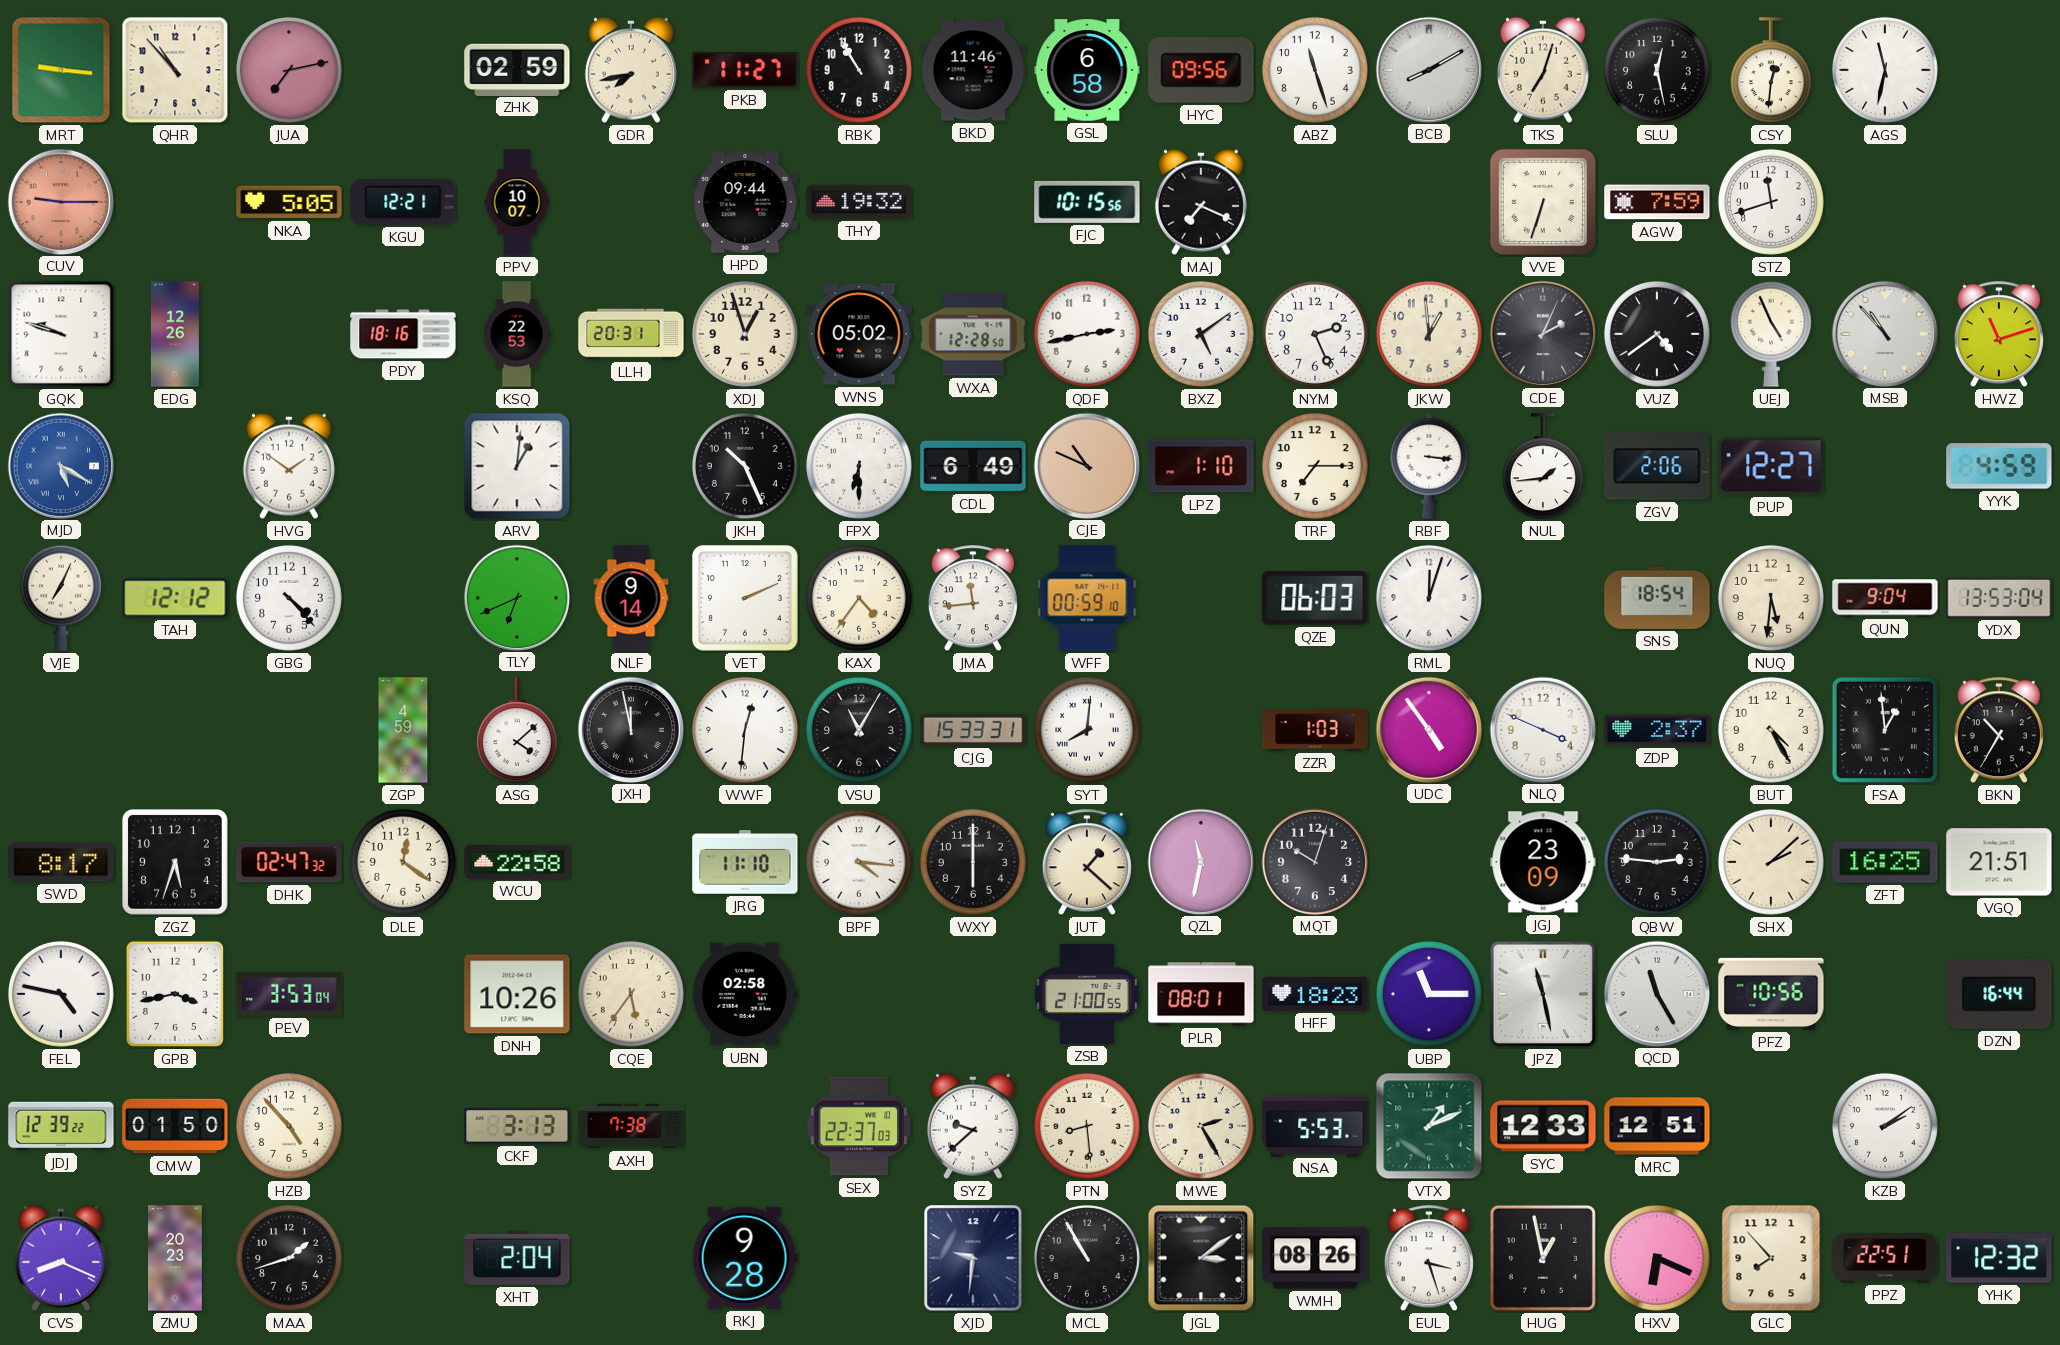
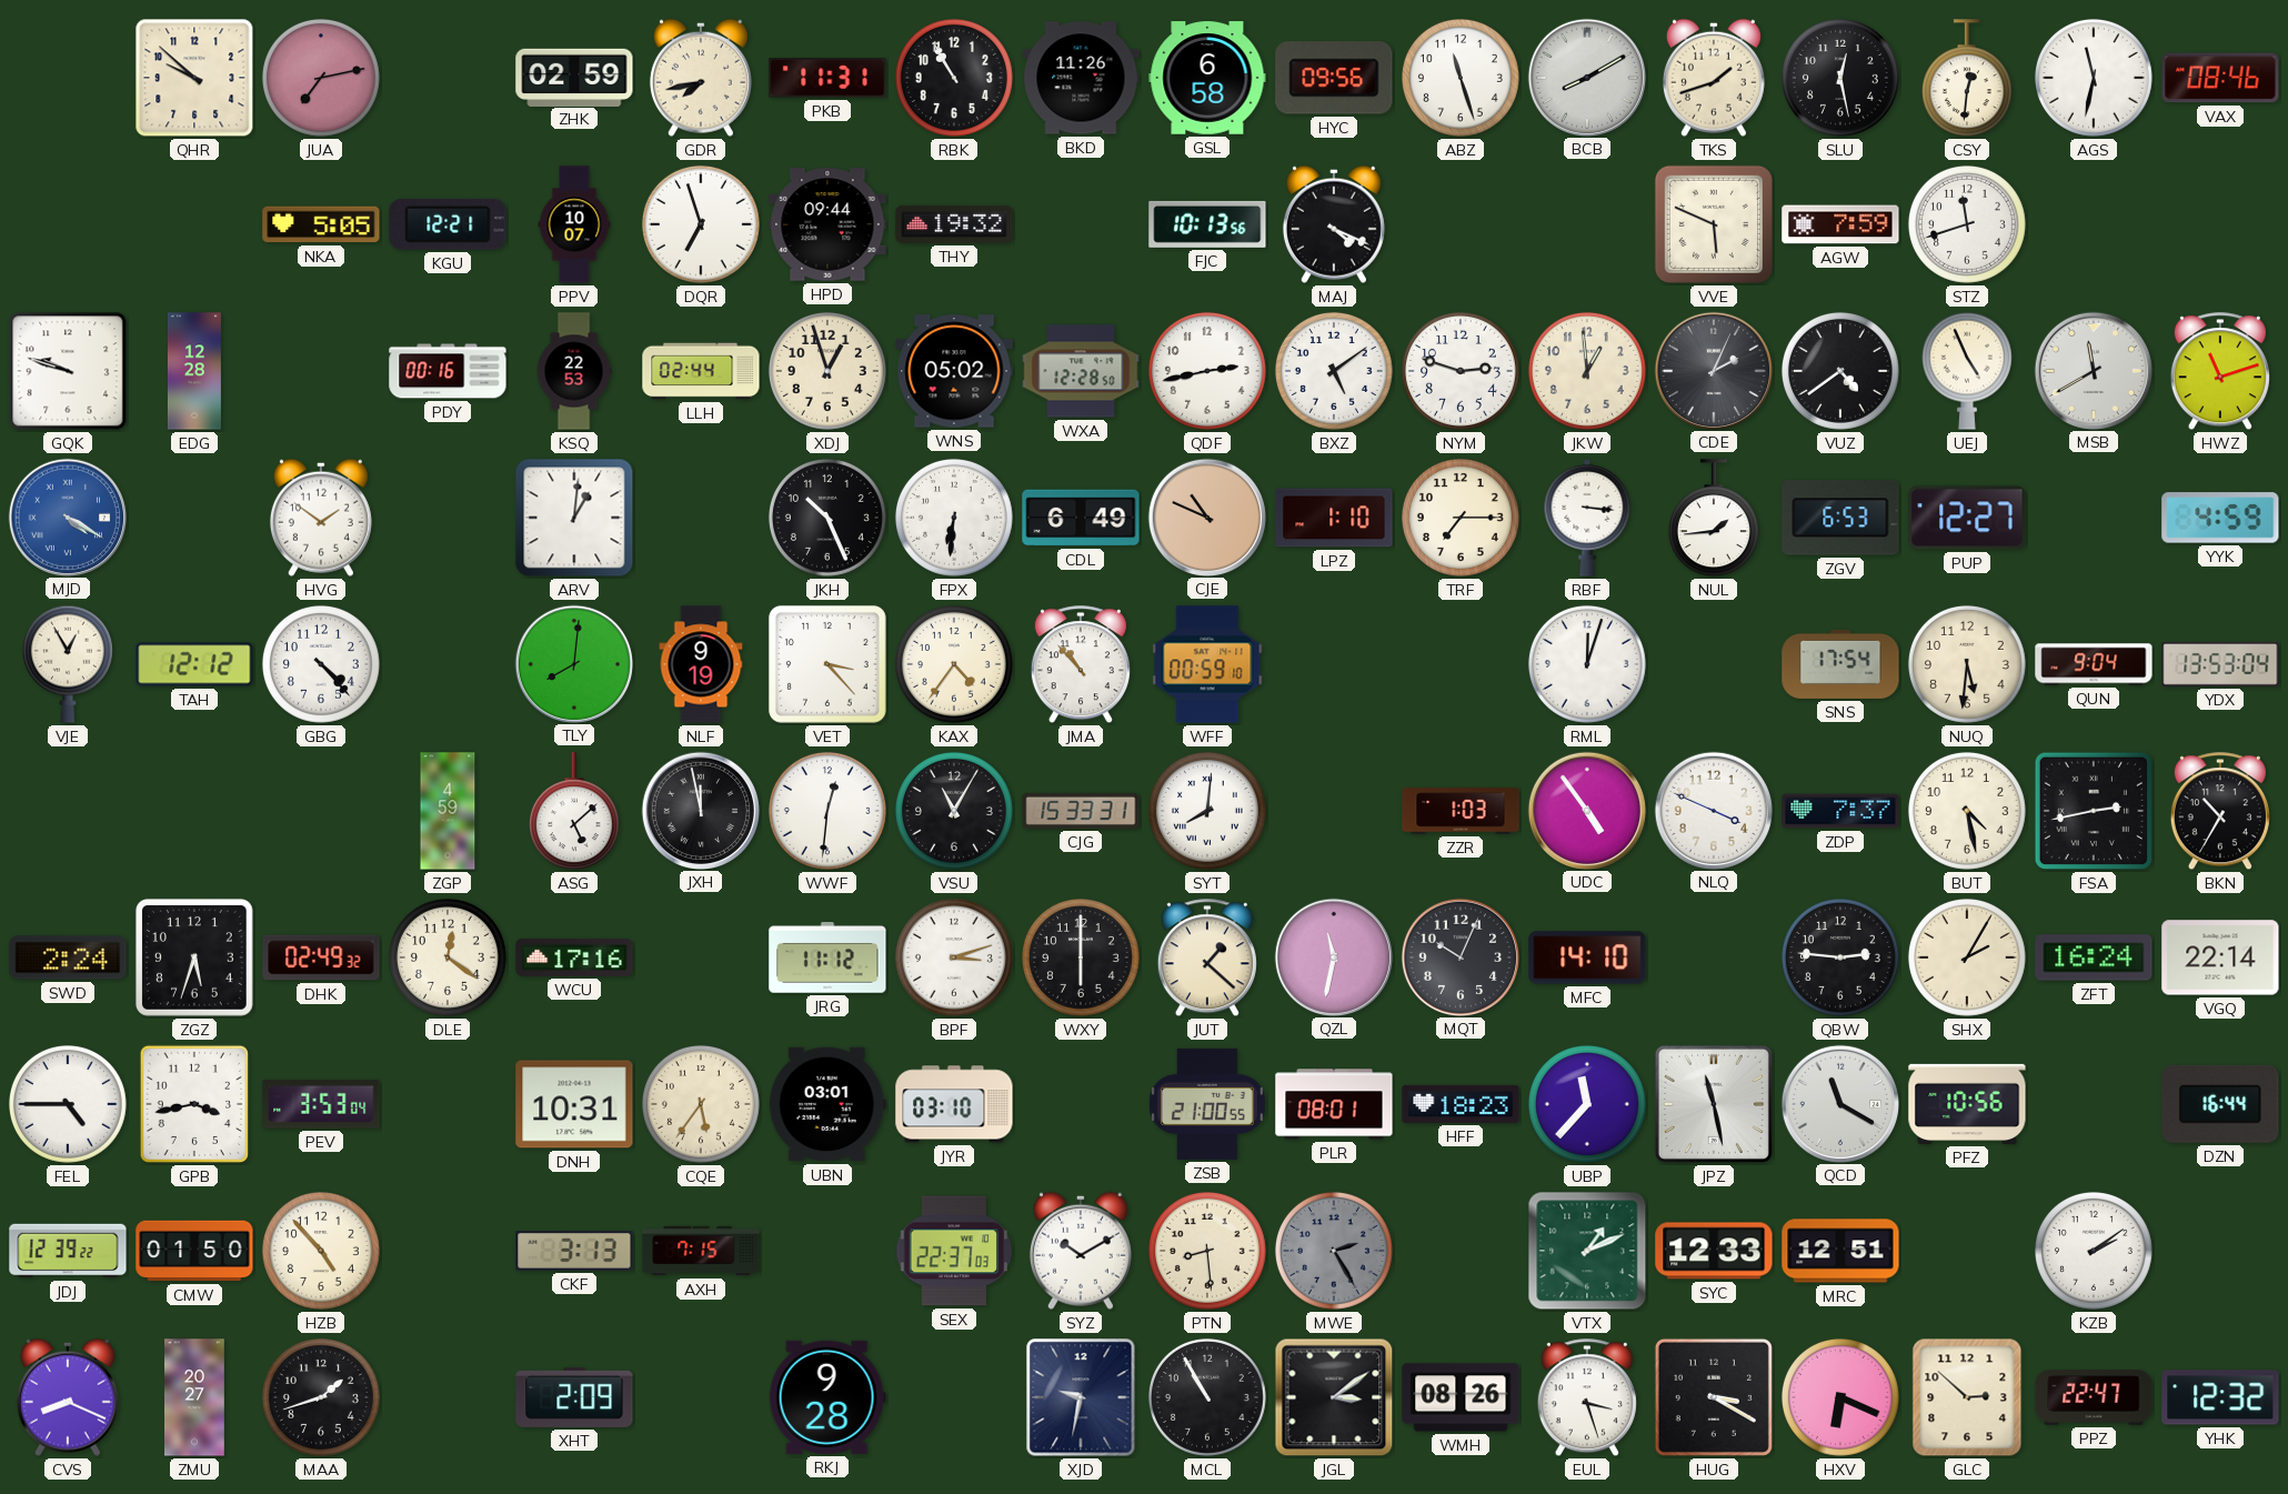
MRT: 9:16 -> none (61, 70)
QHR: 10:53 -> 9:52 (194, 78)
PKB: 11:27 -> 11:31 (827, 78)
BKD: 11:46 -> 11:26 (1081, 78)
TKS: 7:03 -> 1:42 (1714, 78)
VAX: none -> 08:46 (2220, 78)
CUV: 9:15 -> none (60, 201)
DQR: none -> 6:57 (701, 224)
FJC: 10:15 -> 10:13 (1207, 224)
MAJ: 7:19 -> 4:19 (1334, 224)
VVE: 6:33 -> 5:49 (1714, 224)
EDG: 12:26 -> 12:28 (194, 371)
PDY: 18:16 -> 00:16 (448, 371)
LLH: 20:31 -> 02:44 (701, 371)
NYM: 2:26 -> 2:48 (1461, 371)
MSB: 10:53 -> 11:40 (2093, 370)
MJD: 5:20 -> 4:20 (67, 517)
FPX: 6:30 -> 6:31 (954, 518)
ZGV: 2:06 -> 6:53 (1840, 518)
VJE: 7:04 -> 12:55 (68, 664)
TLY: 6:41 -> 8:01 (573, 663)
NLF: 9:14 -> 9:19 (701, 664)
VET: 2:11 -> 3:23 (827, 664)
JMA: 11:44 -> 10:53 (1081, 665)
QZE: 06:03 -> none (1315, 598)
SNS: 18:54 -> 17:54 (1840, 664)
ASG: 4:08 -> 5:08 (574, 812)
ZDP: 2:37 -> 7:37 (1840, 811)
BUT: 4:25 -> 4:28 (1967, 811)
FSA: 12:59 -> 2:43 (2094, 811)
SWD: 8:17 -> 2:24 (68, 957)
DHK: 02:47 -> 02:49 (321, 957)
WCU: 22:58 -> 17:16 (574, 957)
JRG: 11:10 -> 11:12 (827, 957)
BPF: 4:16 -> 3:12 (954, 957)
MQT: 10:03 -> 10:04 (1459, 956)
MFC: none -> 14:10 (1587, 957)
JGJ: 23:09 -> none (1543, 862)
SHX: 2:08 -> 2:05 (1967, 957)
ZFT: 16:25 -> 16:24 (2094, 957)
VGQ: 21:51 -> 22:14 (2220, 957)
FEL: 4:47 -> 4:45 (68, 1104)
DNH: 10:26 -> 10:31 (574, 1104)
UBN: 02:58 -> 03:01 (827, 1104)
JYR: none -> 03:10 (954, 1104)
UBP: 11:15 -> 11:37 (1587, 1104)
QCD: 11:25 -> 11:20 (1839, 1103)
AXH: 7:38 -> 7:15 (701, 1251)
SYZ: 9:38 -> 10:10 (1081, 1251)
MWE dial: cream -> grey (1334, 1251)
NSA: 5:53 -> none (1315, 1125)
ZMU: 20:23 -> 20:27 (195, 1397)
XHT: 2:04 -> 2:09 (574, 1397)
XJD: 9:31 -> 9:32 (1081, 1397)
HUG: 12:58 -> 3:20 (1714, 1397)
GLC: 7:53 -> 2:52 (1967, 1397)
PPZ: 22:51 -> 22:47 (2094, 1397)
